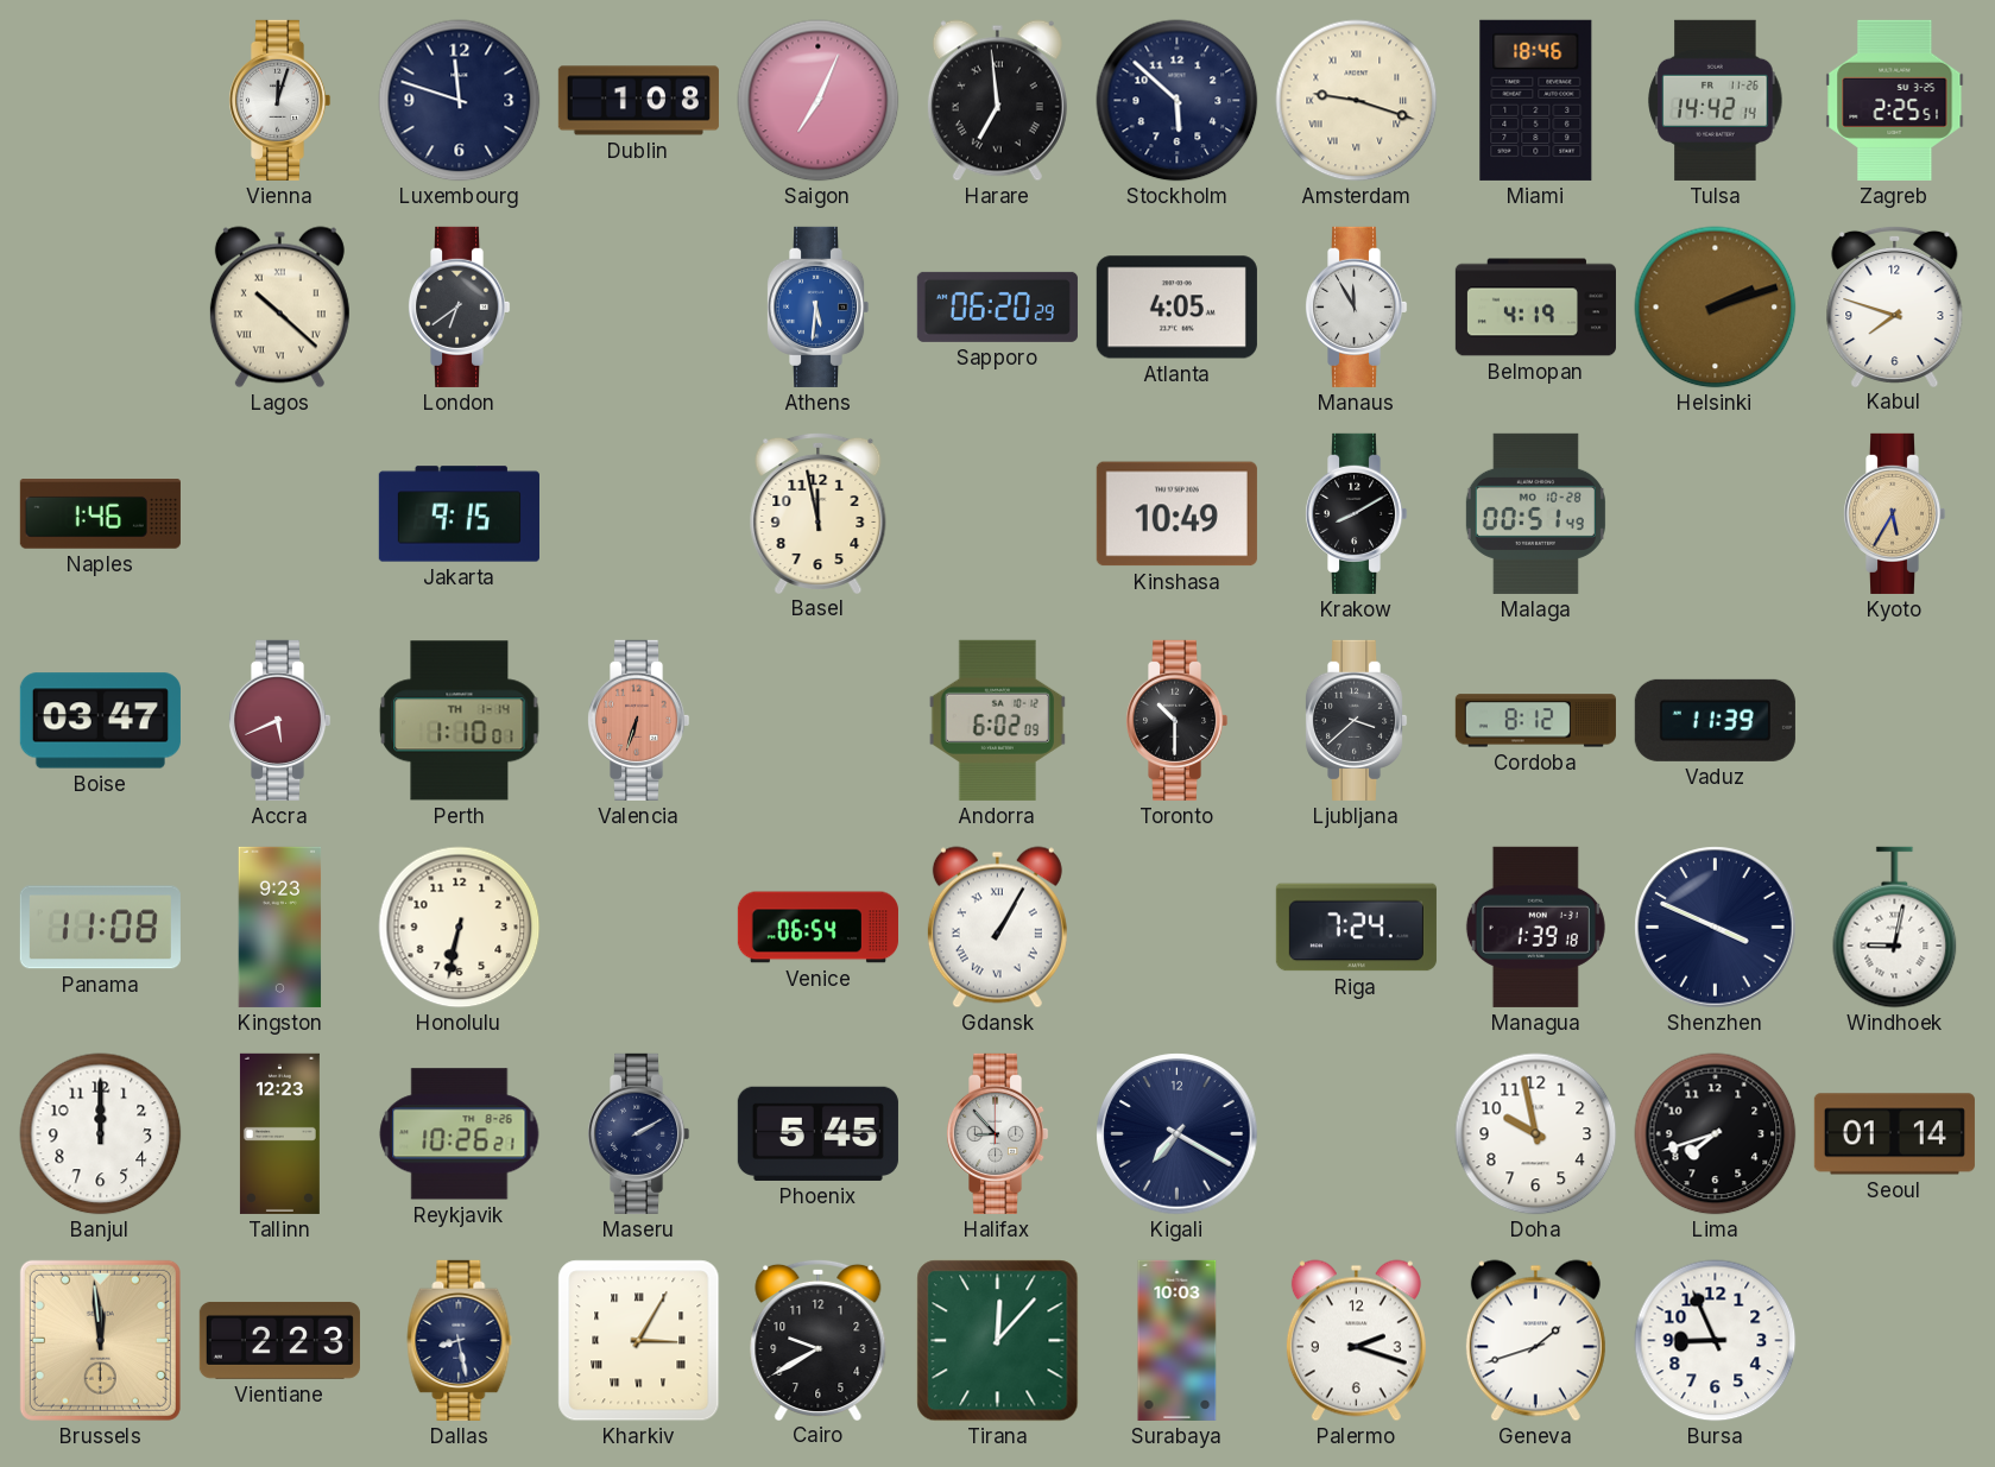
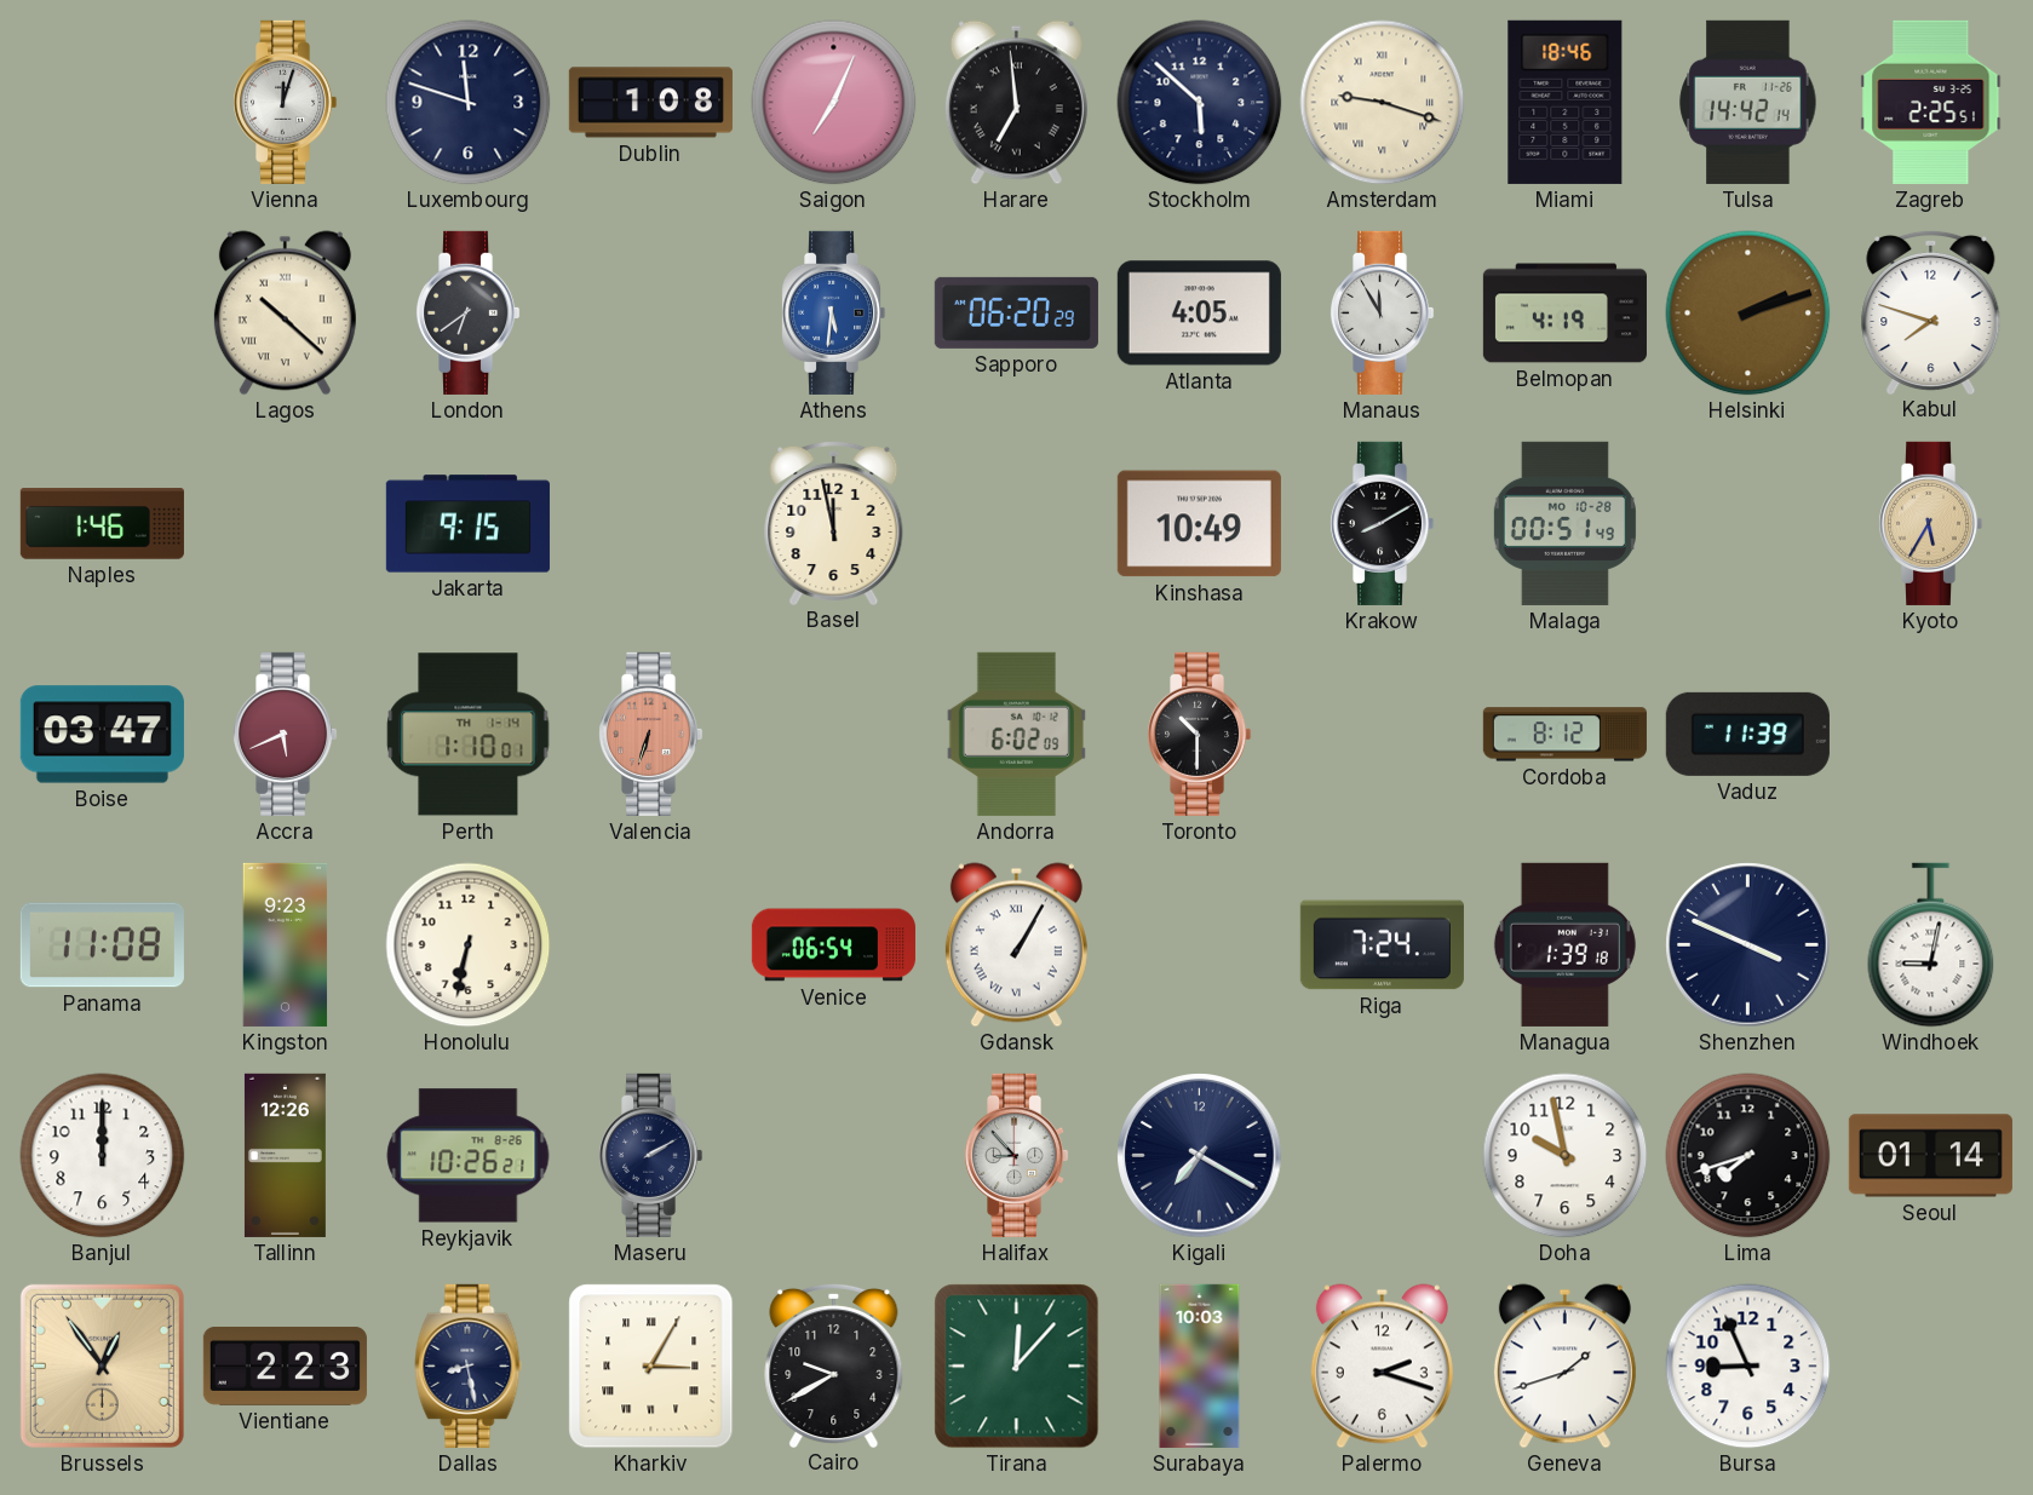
Ljubljana: 3:38 -> none (1356, 720)
Tallinn: 12:23 -> 12:26 (285, 1155)
Phoenix: 5:45 -> none (817, 1133)
Brussels: 11:59 -> 12:54 (102, 1365)
